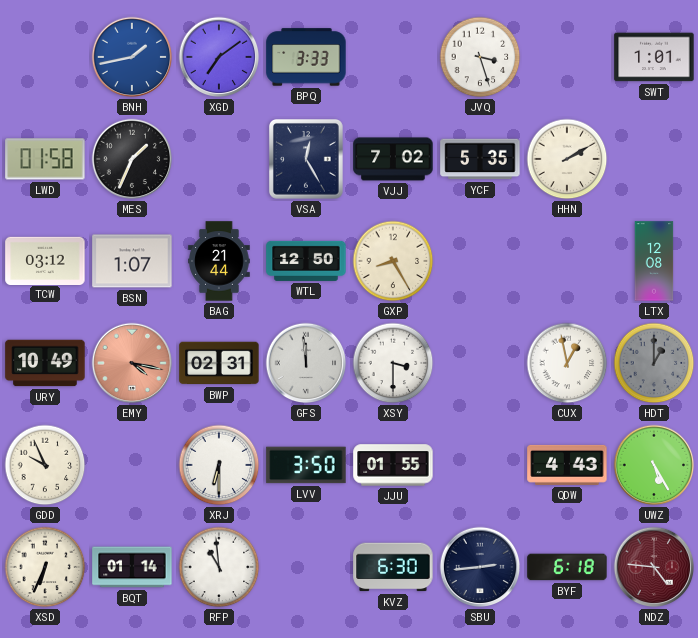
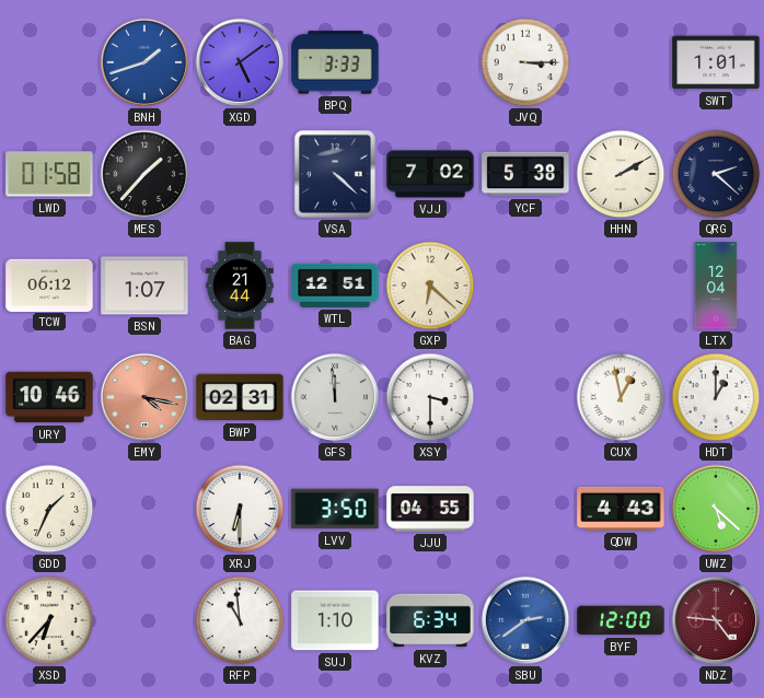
BNH: 1:43 -> 1:42 (144, 62)
XGD: 7:09 -> 5:09 (240, 62)
JVQ: 3:27 -> 3:15 (525, 62)
MES: 1:34 -> 1:37 (144, 174)
VSA: 12:25 -> 4:22 (335, 175)
YCF: 5:35 -> 5:38 (525, 174)
QRG: none -> 2:22 (716, 174)
TCW: 03:12 -> 06:12 (49, 284)
WTL: 12:50 -> 12:51 (335, 286)
GXP: 8:25 -> 6:22 (430, 286)
LTX: 12:08 -> 12:04 (716, 286)
URY: 10:49 -> 10:46 (49, 397)
HDT dial: grey -> white (716, 397)
GDD: 9:56 -> 1:34 (49, 509)
JJU: 01:55 -> 04:55 (430, 509)
UWZ: 5:25 -> 5:22 (716, 509)
XSD: 6:34 -> 6:37 (49, 620)
BQT: 01:14 -> none (132, 567)
SUJ: none -> 1:10 (335, 620)
KVZ: 6:30 -> 6:34 (430, 620)
SBU: 2:44 -> 2:39 (525, 620)
SBU dial: navy -> blue (525, 620)
BYF: 6:18 -> 12:00 (621, 620)
